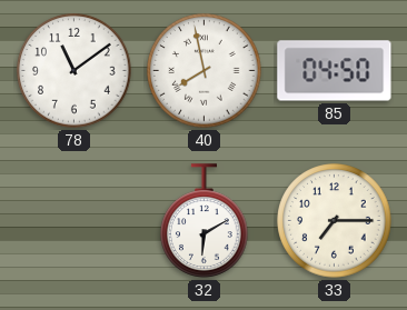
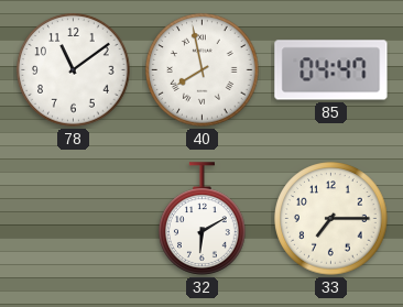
85: 04:50 -> 04:47 (331, 70)
